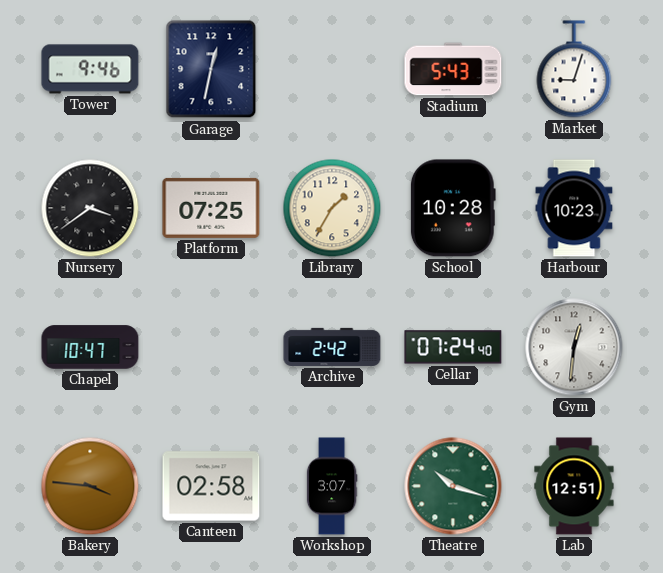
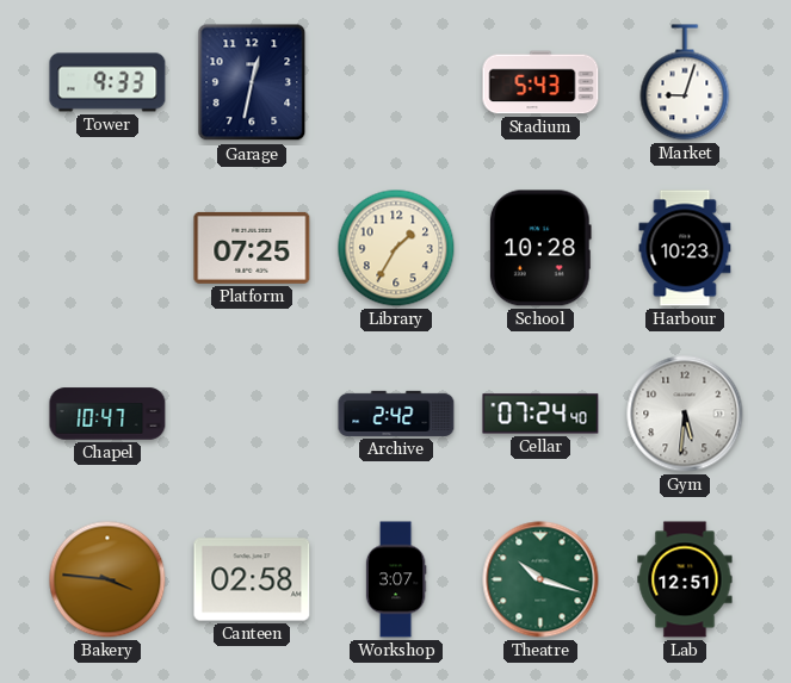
Tower: 9:46 -> 9:33 (107, 82)
Nursery: 3:39 -> none (90, 208)
Gym: 12:31 -> 5:31 (685, 414)
